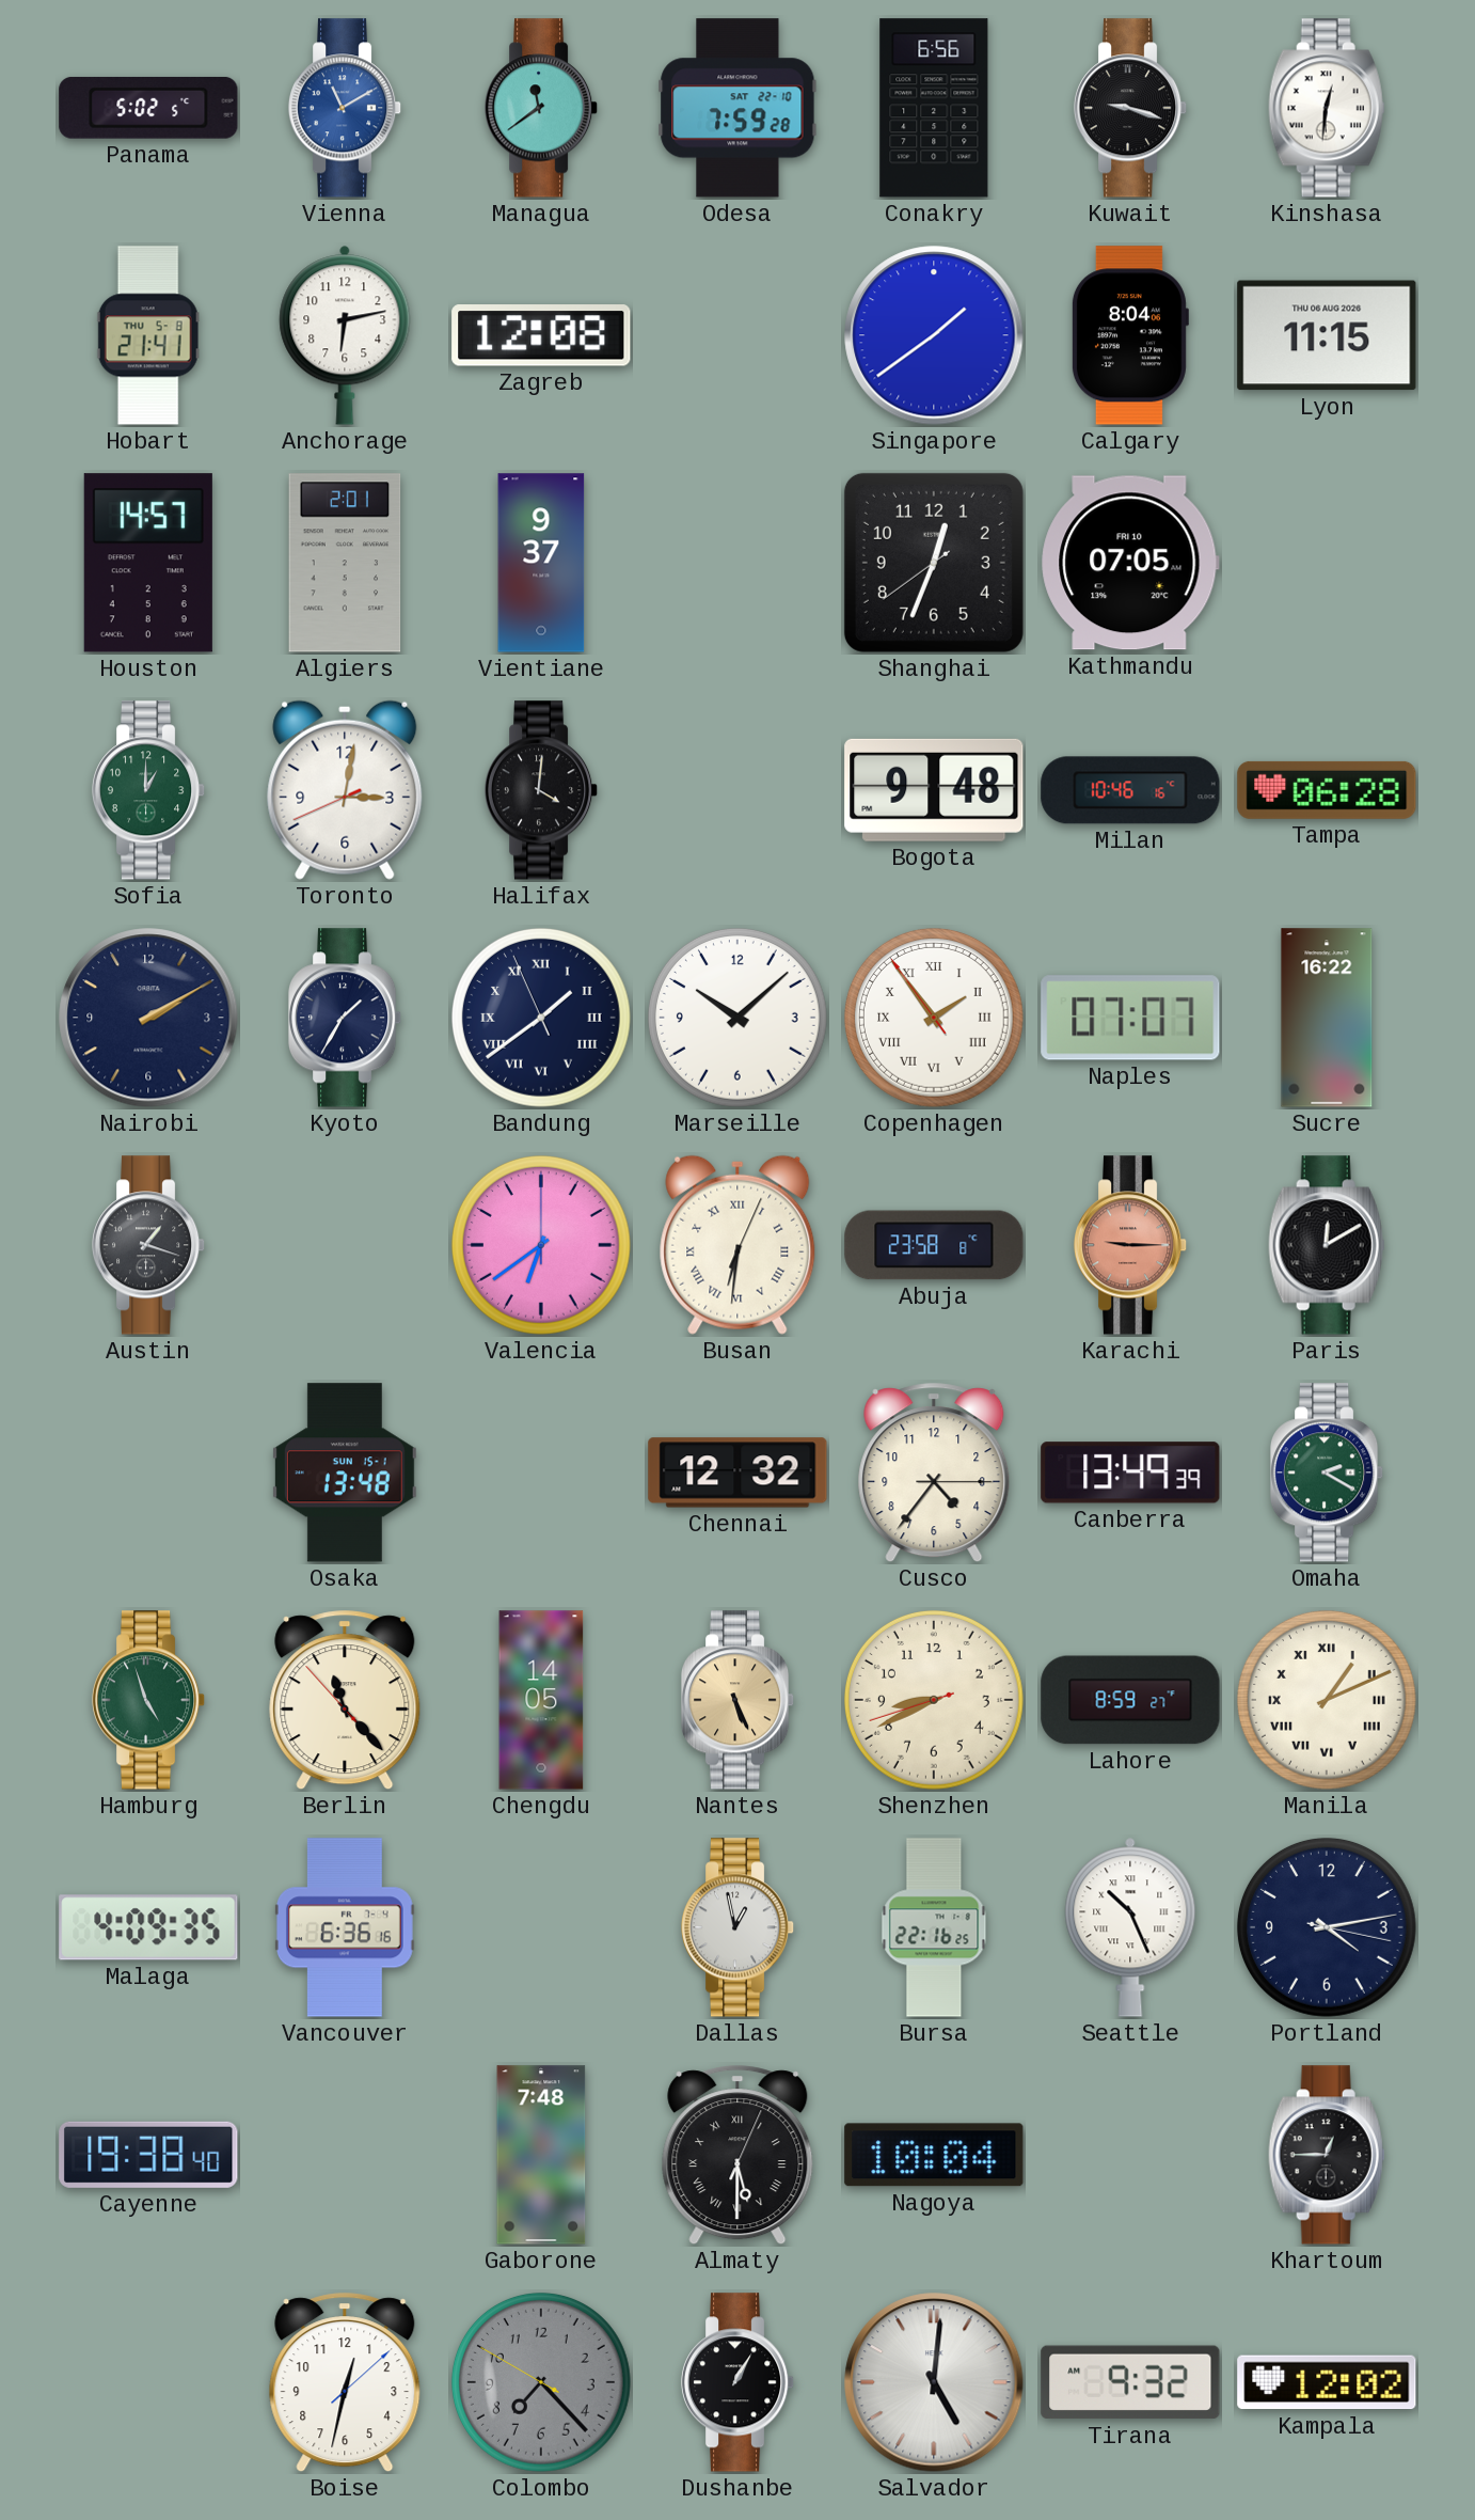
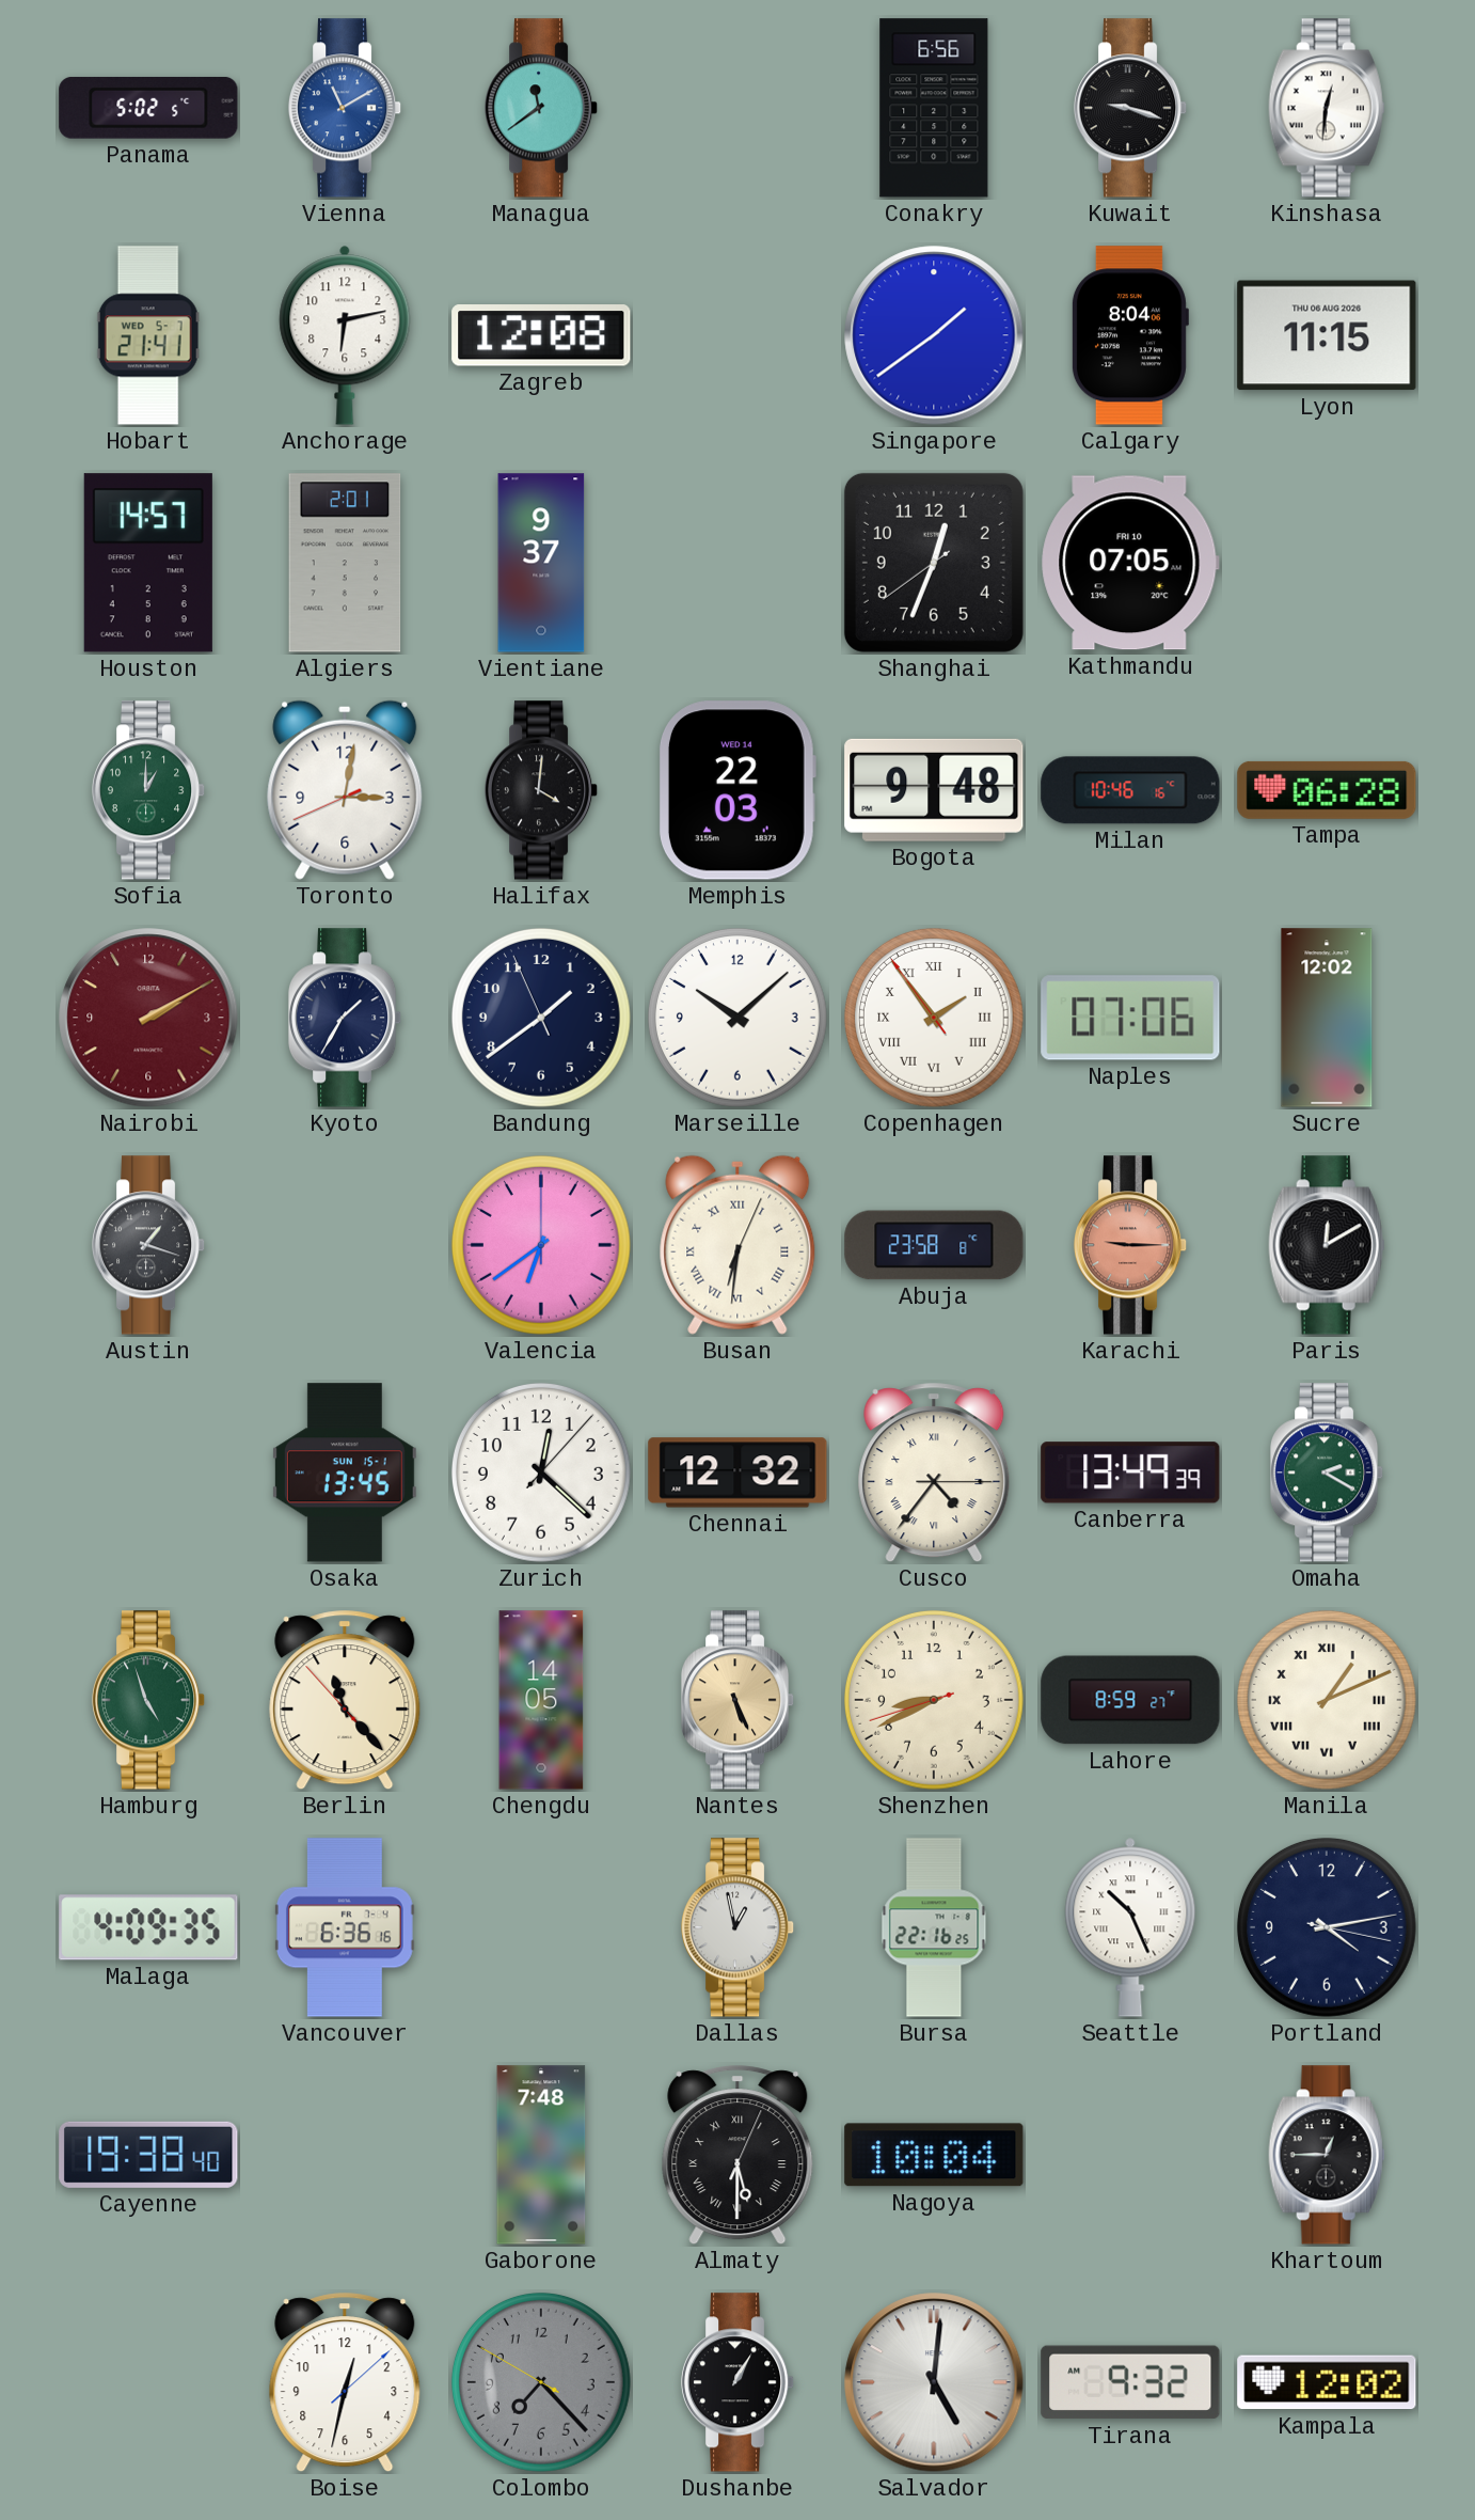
Odesa: 7:59 -> none (737, 108)
Hobart date: THU 5-8 -> WED 5-7 (148, 335)
Memphis: none -> 22:03 (737, 790)
Nairobi dial: navy -> burgundy (148, 1018)
Bandung numerals: Roman -> Arabic (541, 1018)
Naples: 07:07 -> 07:06 (1130, 1018)
Sucre: 16:22 -> 12:02 (1327, 1018)
Osaka: 13:48 -> 13:45 (345, 1472)
Zurich: none -> 12:22 (541, 1472)
Cusco numerals: Arabic -> Roman (934, 1474)
